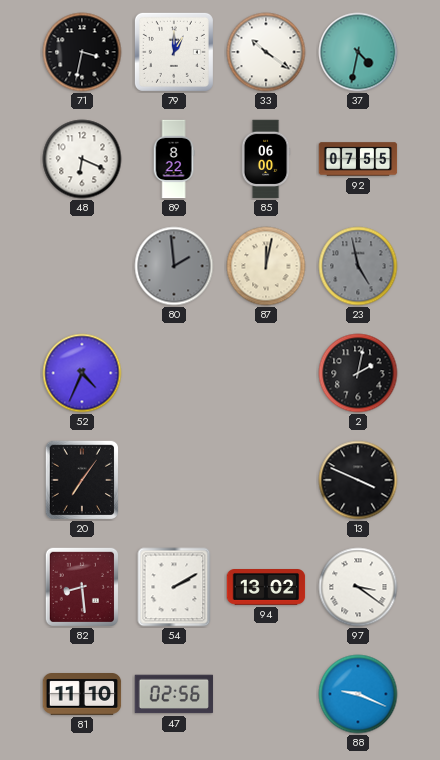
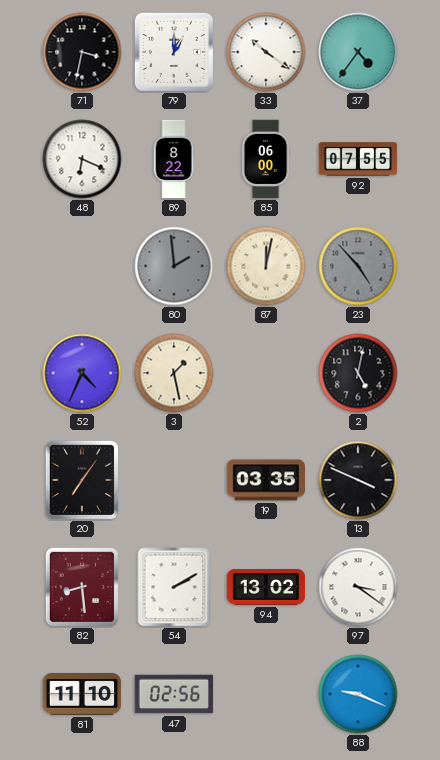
37: 4:32 -> 4:36 (358, 52)
23: 4:58 -> 4:53 (358, 266)
3: none -> 1:28 (174, 373)
2: 2:02 -> 5:02 (358, 373)
19: none -> 03:35 (266, 480)
